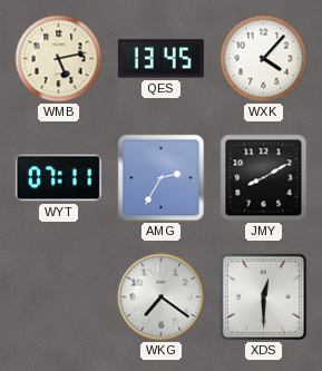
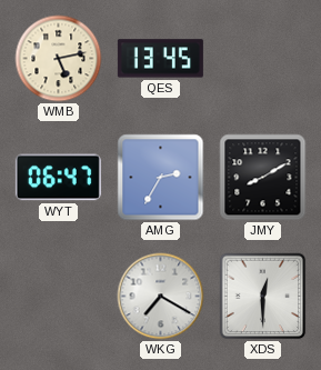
WXK: 4:07 -> none (264, 59)
WYT: 07:11 -> 06:47 (58, 178)
WKG: 7:21 -> 7:20 (161, 297)
